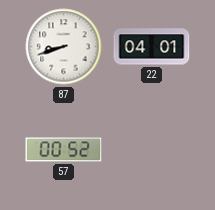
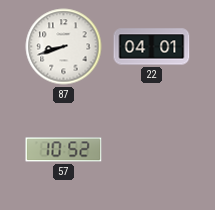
57: 00:52 -> 10:52 (64, 150)
